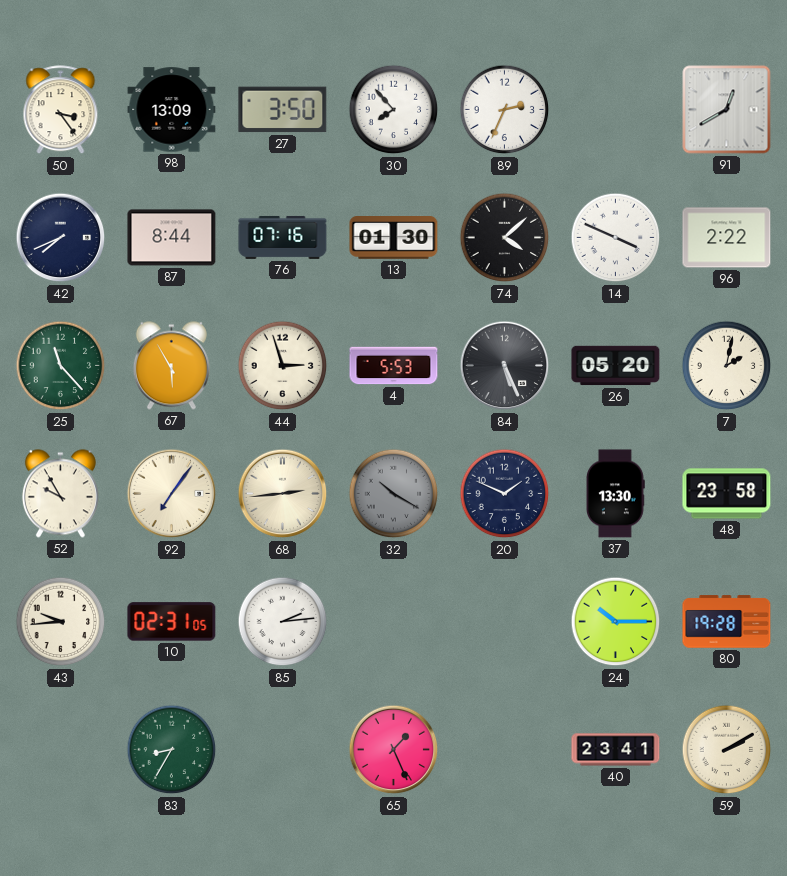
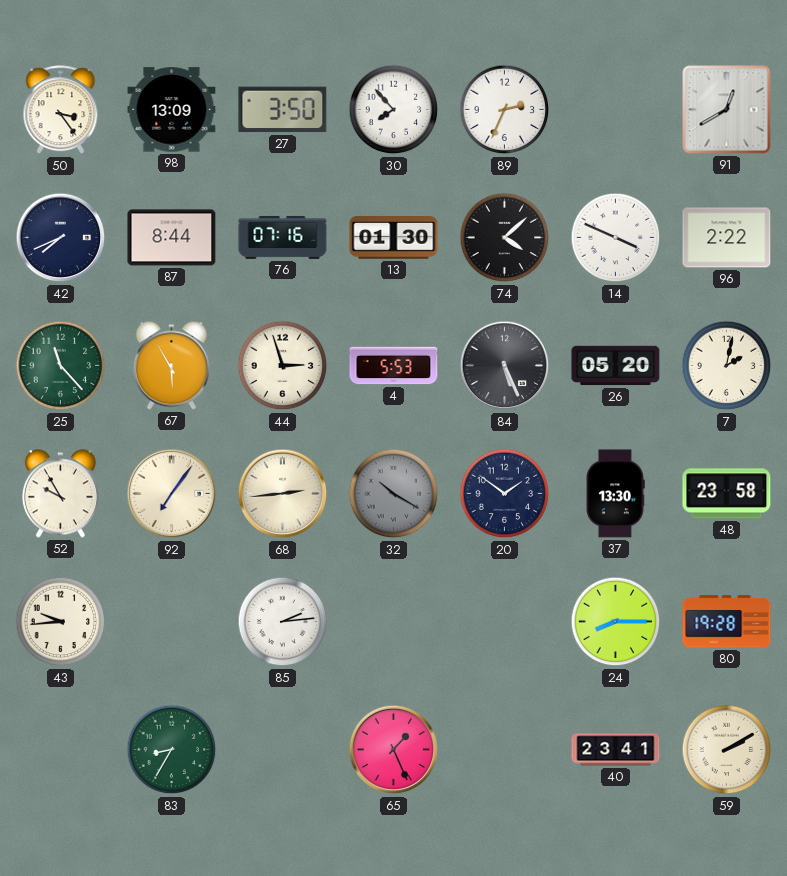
20: 1:49 -> 1:51 (505, 494)
10: 02:31 -> none (172, 622)
24: 10:15 -> 8:15 (616, 622)
